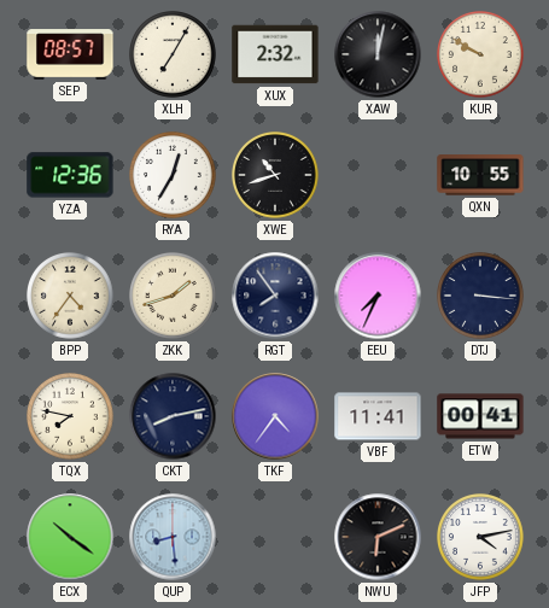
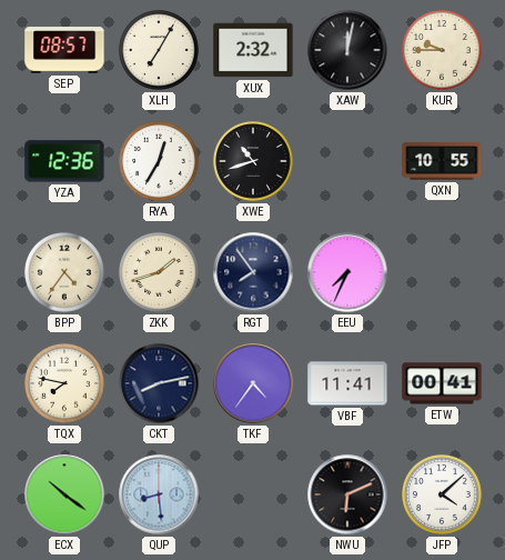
KUR: 9:50 -> 9:45 (443, 51)
DTJ: 3:16 -> none (481, 297)
JFP: 4:13 -> 4:08 (443, 496)
